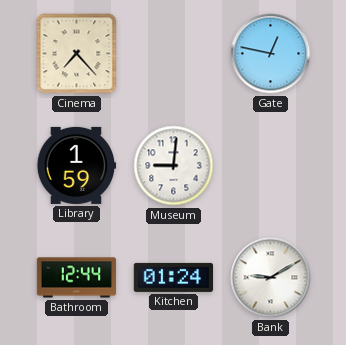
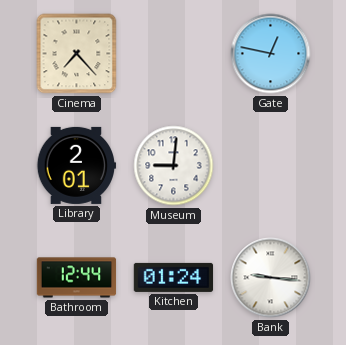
Library: 1:59 -> 2:01 (77, 165)
Bank: 9:10 -> 9:16 (271, 278)
